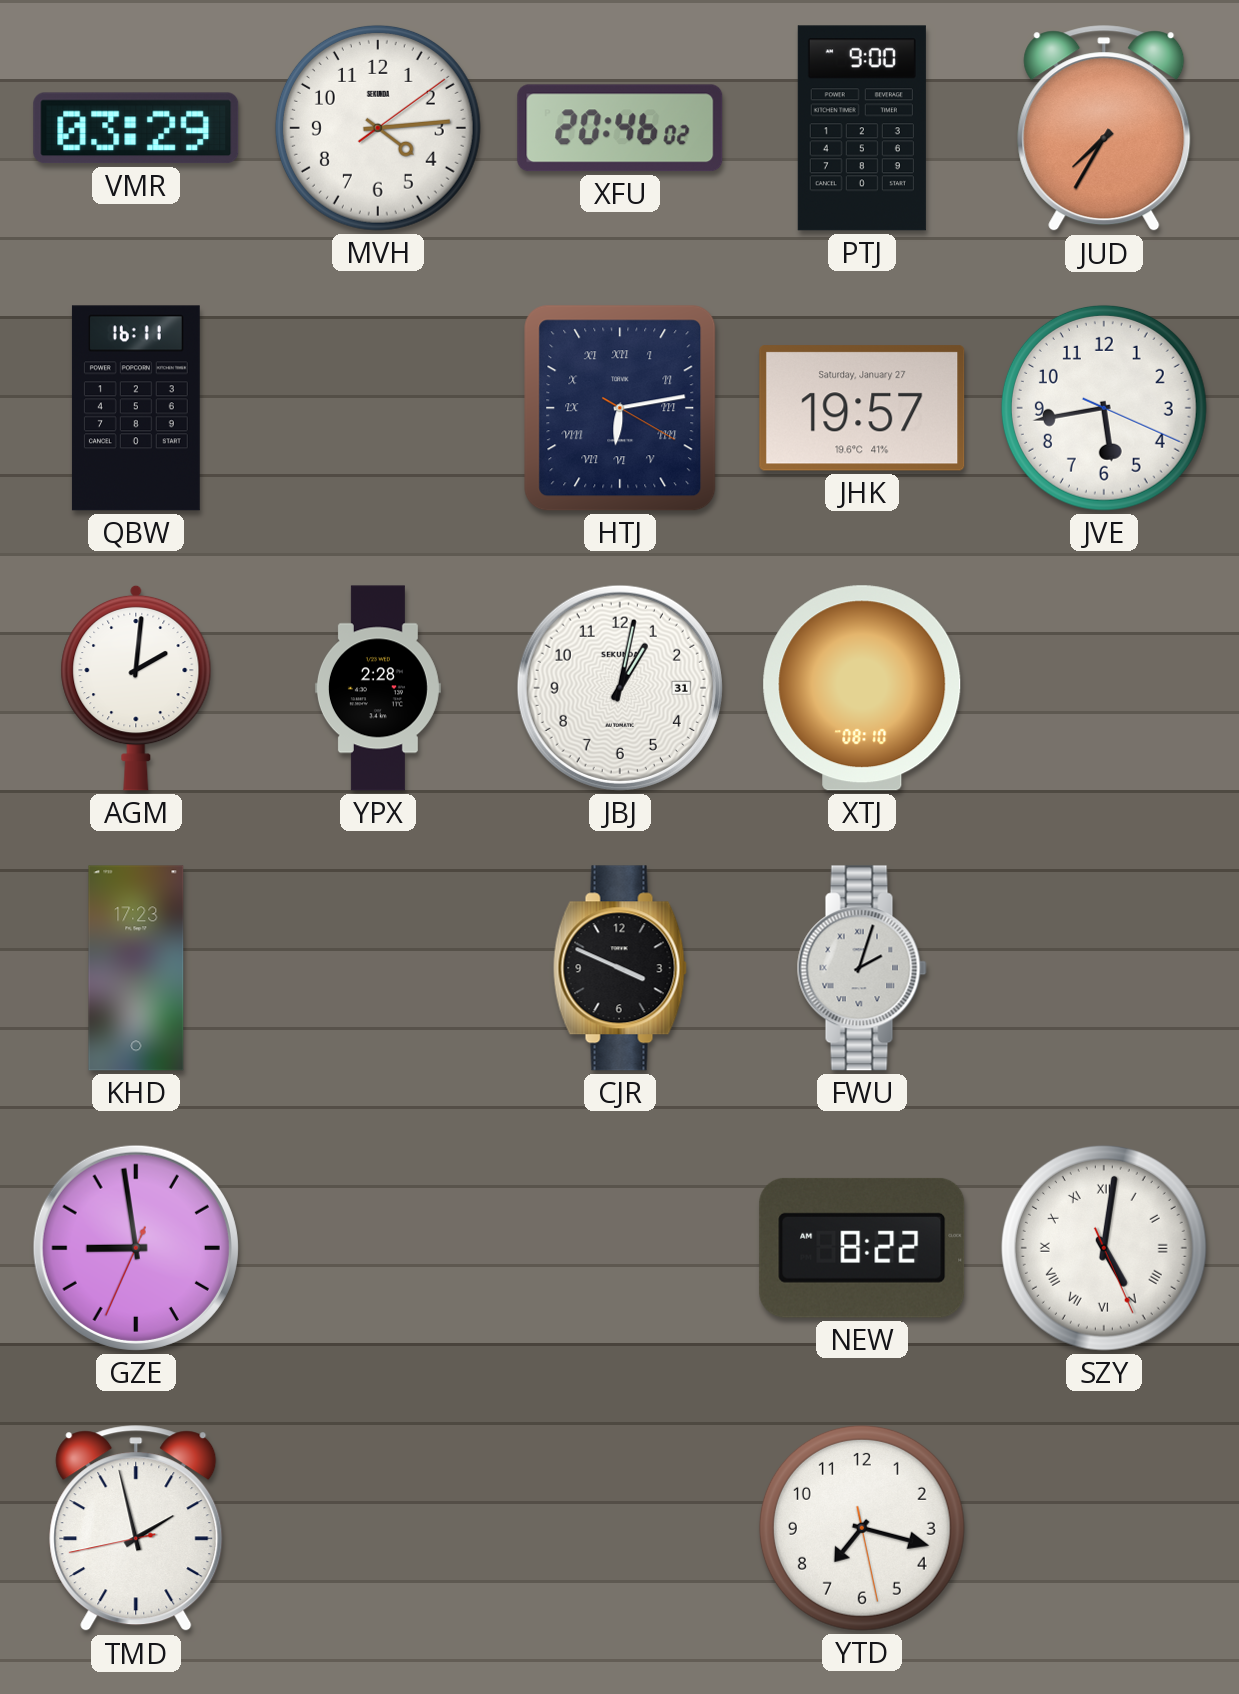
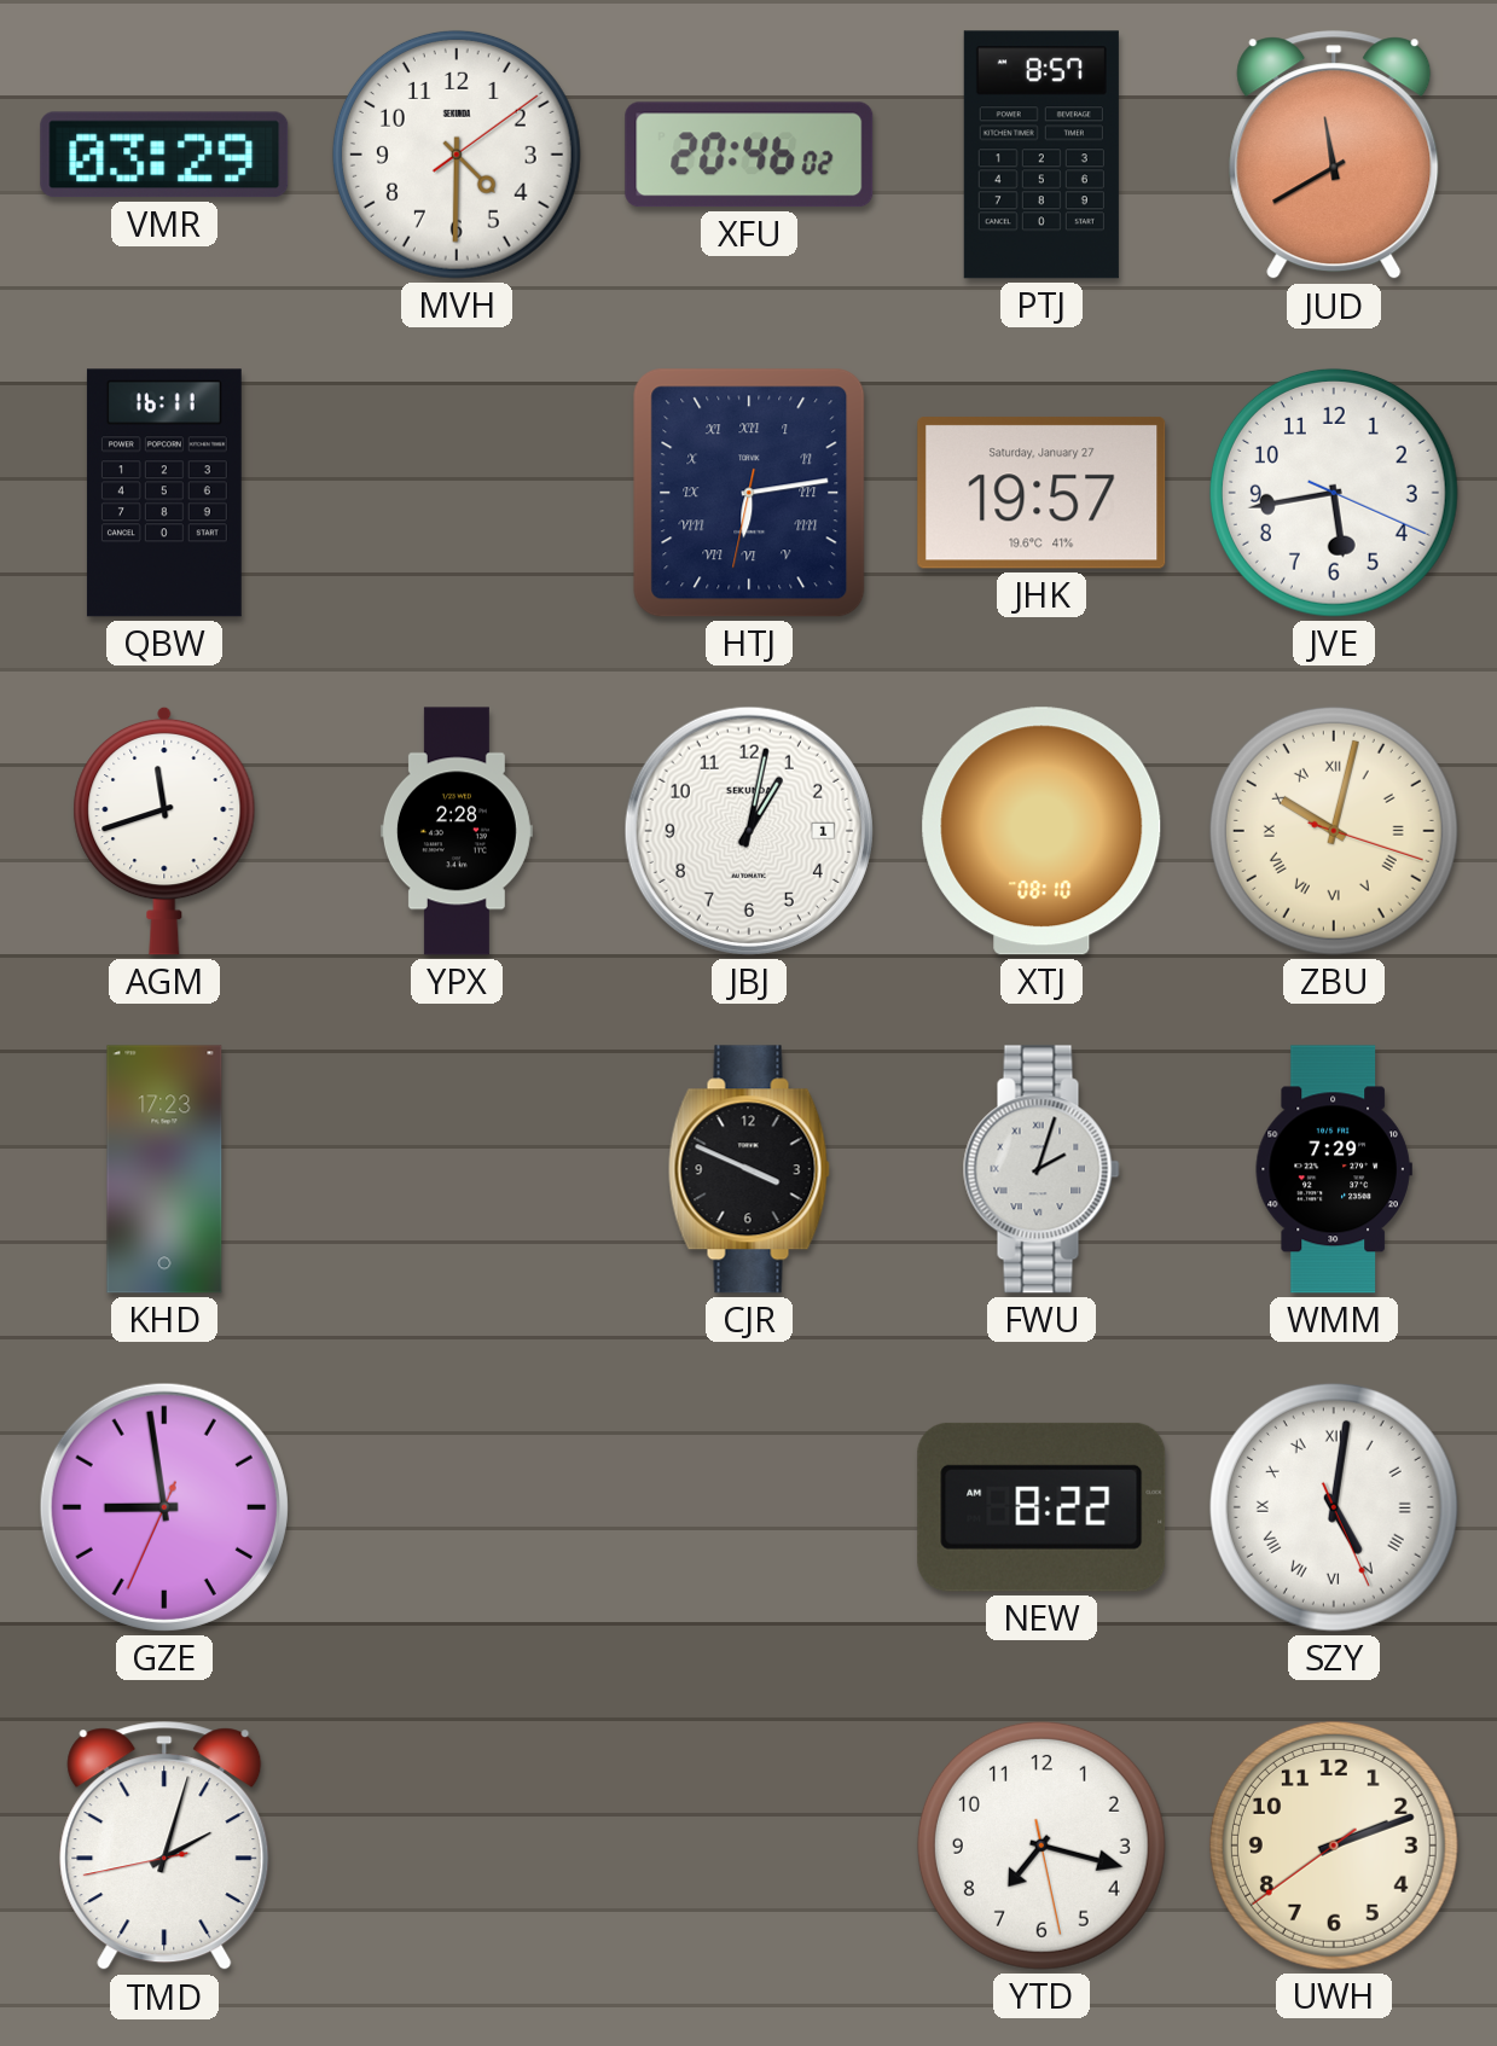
MVH: 4:14 -> 4:30 (457, 155)
PTJ: 9:00 -> 8:57 (1041, 155)
JUD: 7:35 -> 11:40 (1334, 156)
HTJ: 6:13:20 -> 6:13:32 (749, 493)
AGM: 2:01 -> 11:42 (164, 831)
JBJ date: 31 -> 1 (749, 831)
ZBU: none -> 10:02 (1334, 831)
WMM: none -> 7:29 (1334, 1169)
TMD: 1:57 -> 2:02 (164, 1847)
UWH: none -> 2:11 (1334, 1846)
